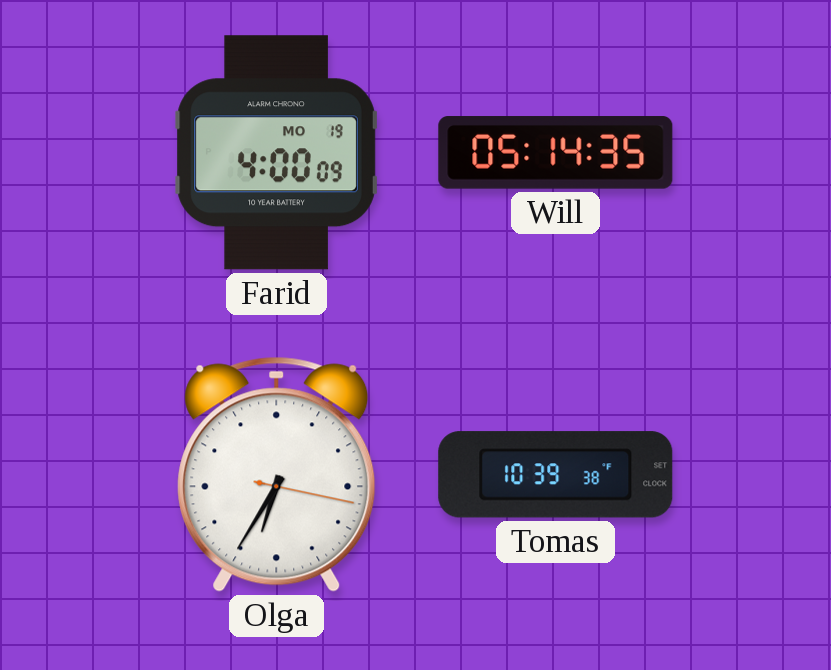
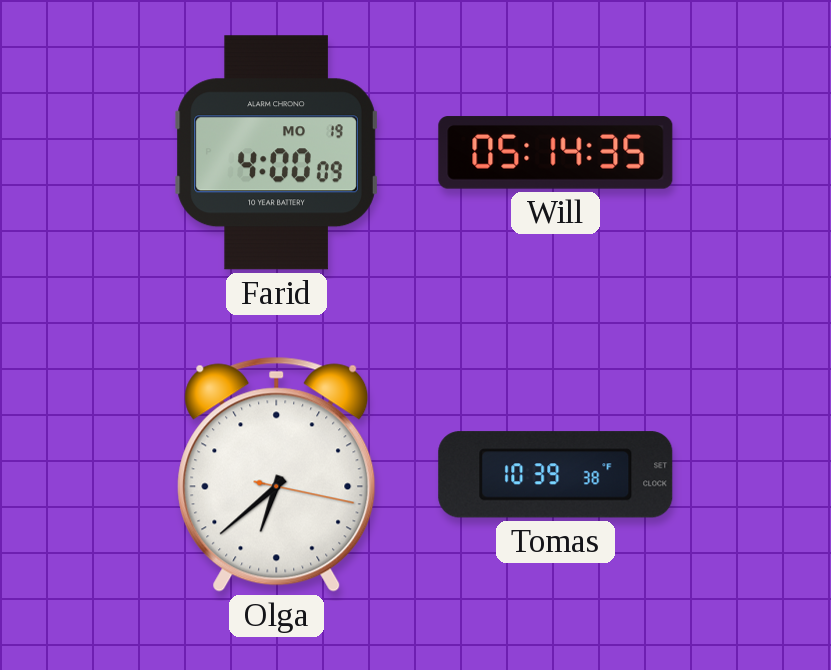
Olga: 6:35 -> 6:38 (277, 474)
